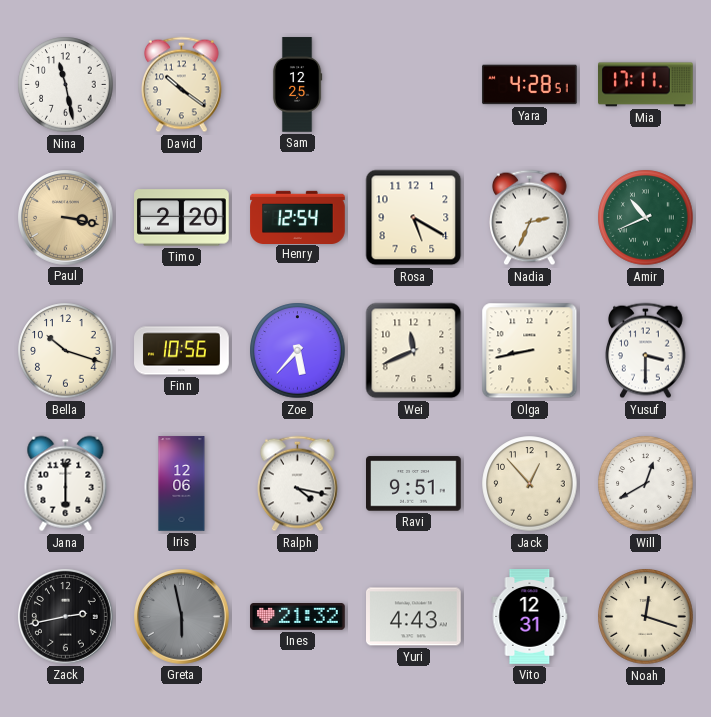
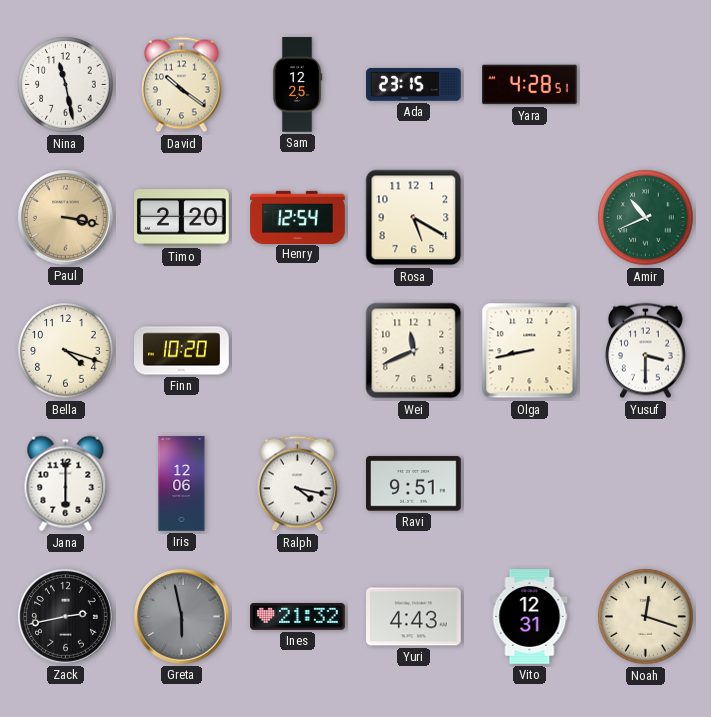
Ada: none -> 23:15 (414, 85)
Mia: 17:11 -> none (646, 85)
Nadia: 2:34 -> none (530, 218)
Bella: 10:18 -> 4:18 (66, 351)
Finn: 10:56 -> 10:20 (182, 351)
Zoe: 5:37 -> none (298, 351)
Jack: 12:53 -> none (530, 484)
Will: 12:40 -> none (646, 484)
